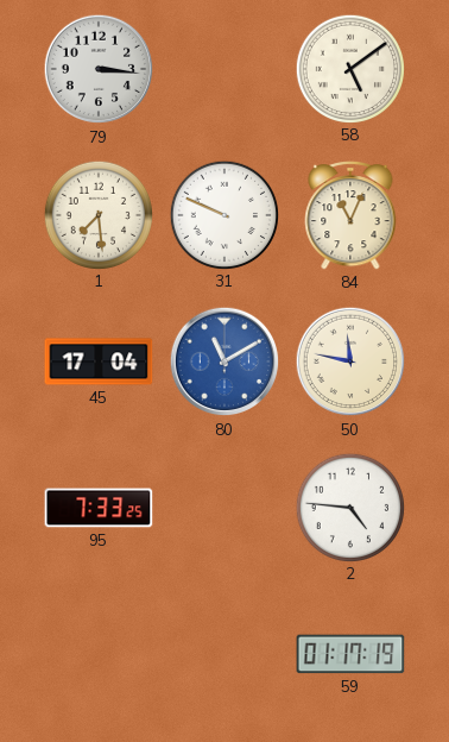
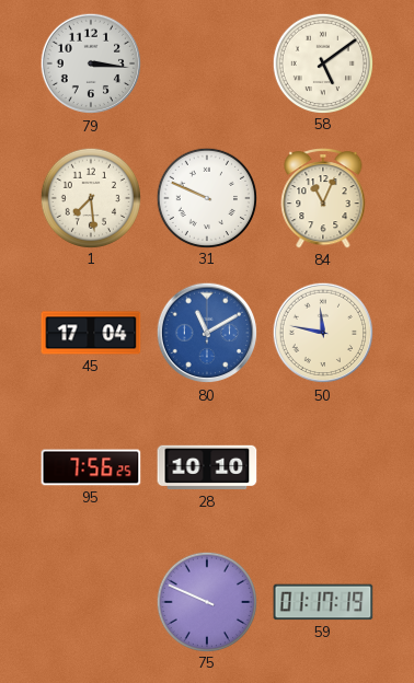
95: 7:33 -> 7:56 (91, 467)
28: none -> 10:10 (207, 467)
2: 4:46 -> none (349, 507)
75: none -> 9:49 (206, 601)
